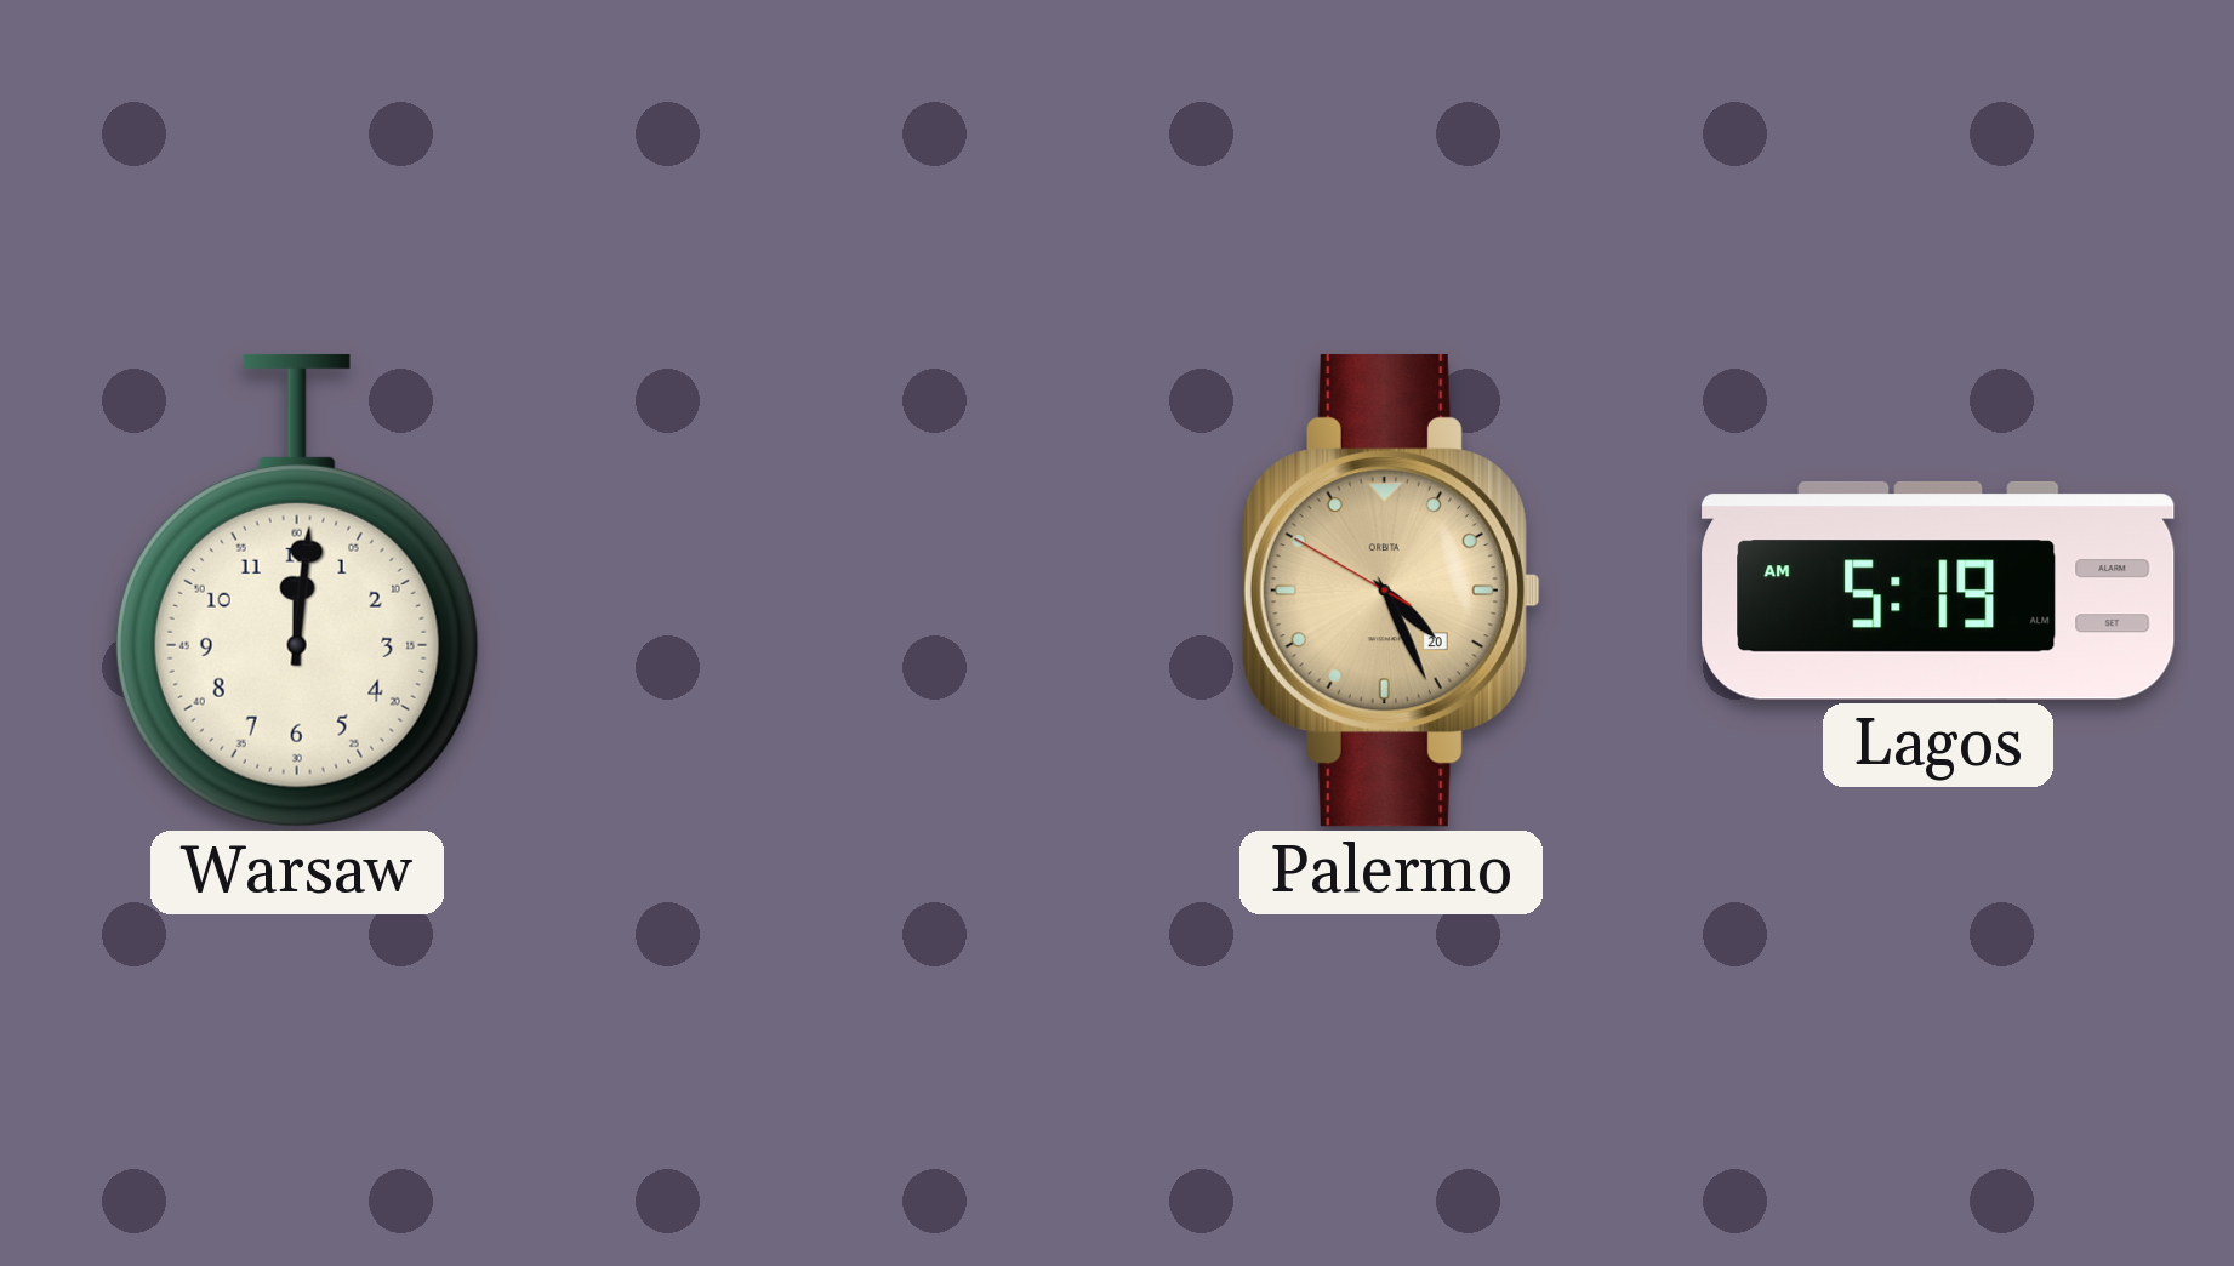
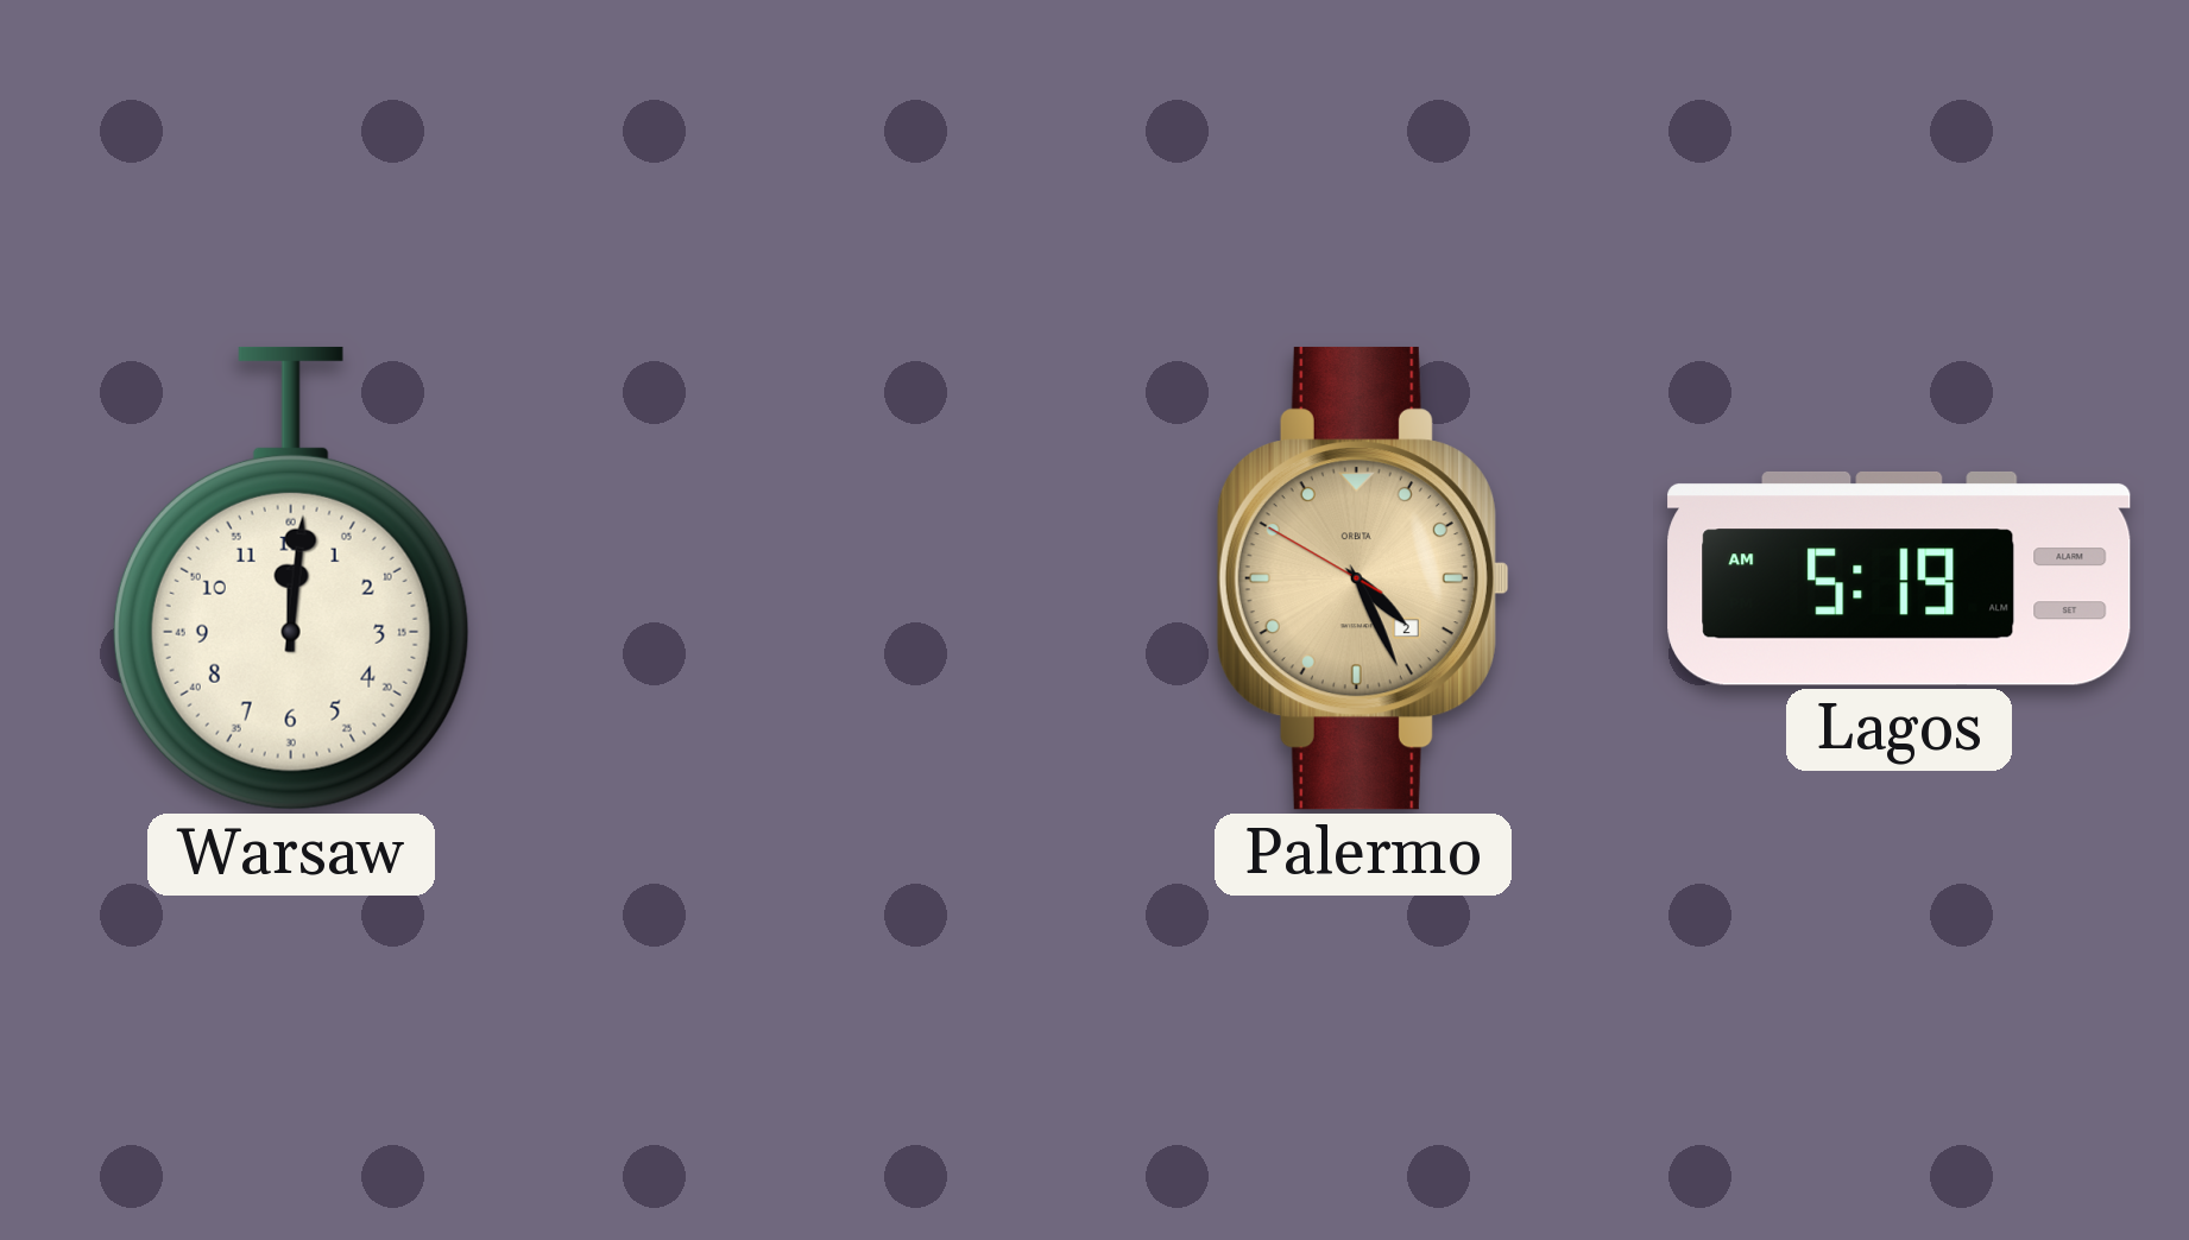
Palermo date: 20 -> 2 (1363, 578)
